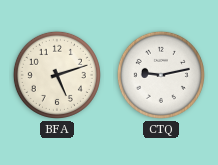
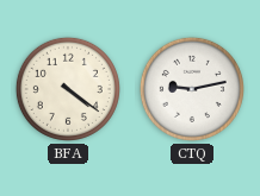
BFA: 5:12 -> 4:21 (68, 89)
